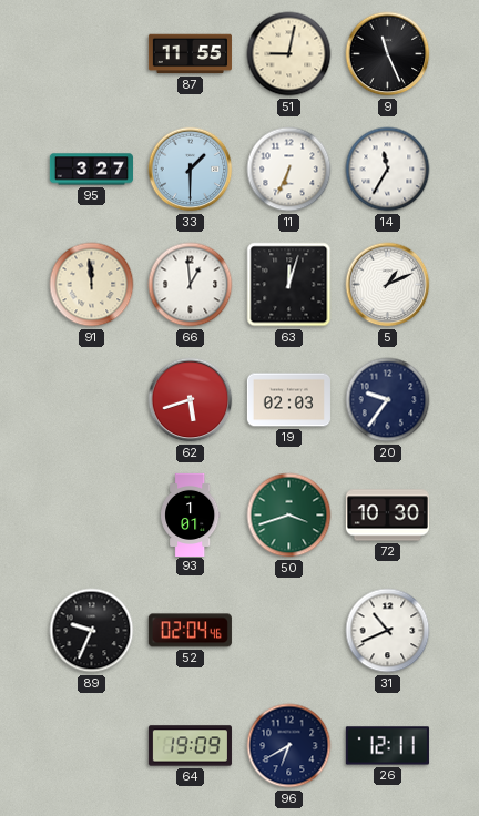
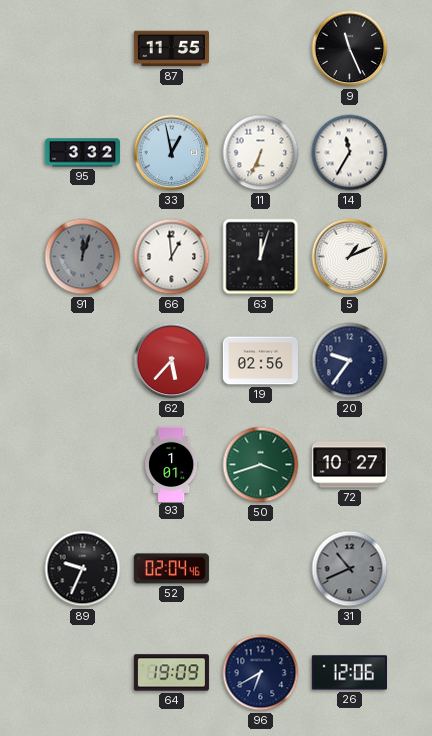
51: 9:02 -> none (289, 54)
95: 3:27 -> 3:32 (82, 153)
33: 1:30 -> 12:58 (172, 153)
91: 11:59 -> 12:03 (83, 257)
91 dial: cream -> grey (83, 257)
62: 5:42 -> 5:37 (172, 361)
19: 02:03 -> 02:56 (260, 361)
72: 10:30 -> 10:27 (349, 465)
31 dial: white -> grey (350, 569)
26: 12:11 -> 12:06 (349, 673)
